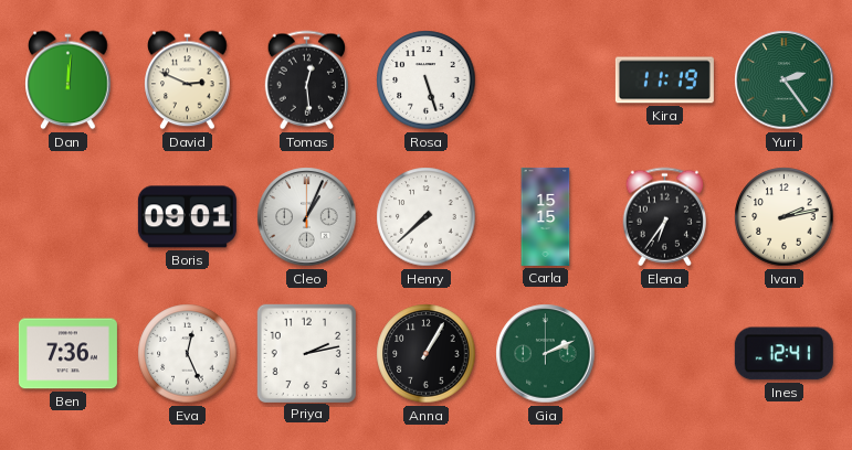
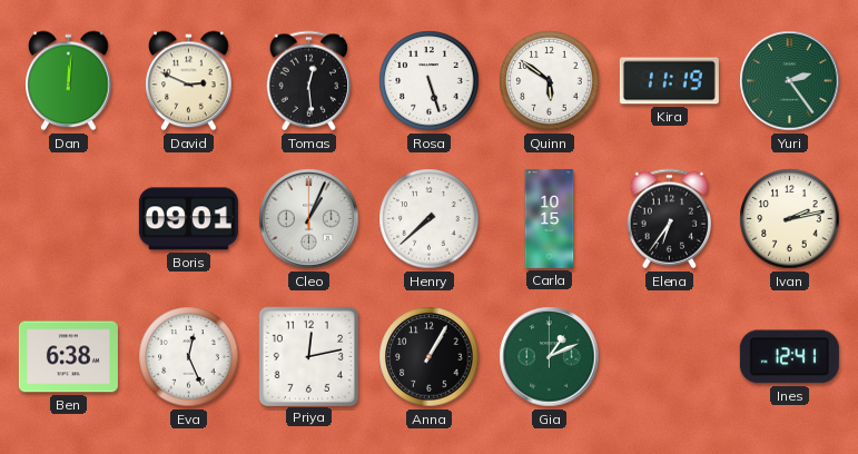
Quinn: none -> 5:51 (550, 81)
Carla: 15:15 -> 10:15 (550, 218)
Ben: 7:36 -> 6:38 (68, 357)
Priya: 2:13 -> 12:13 (308, 356)
Gia: 2:11 -> 1:11 (550, 357)
